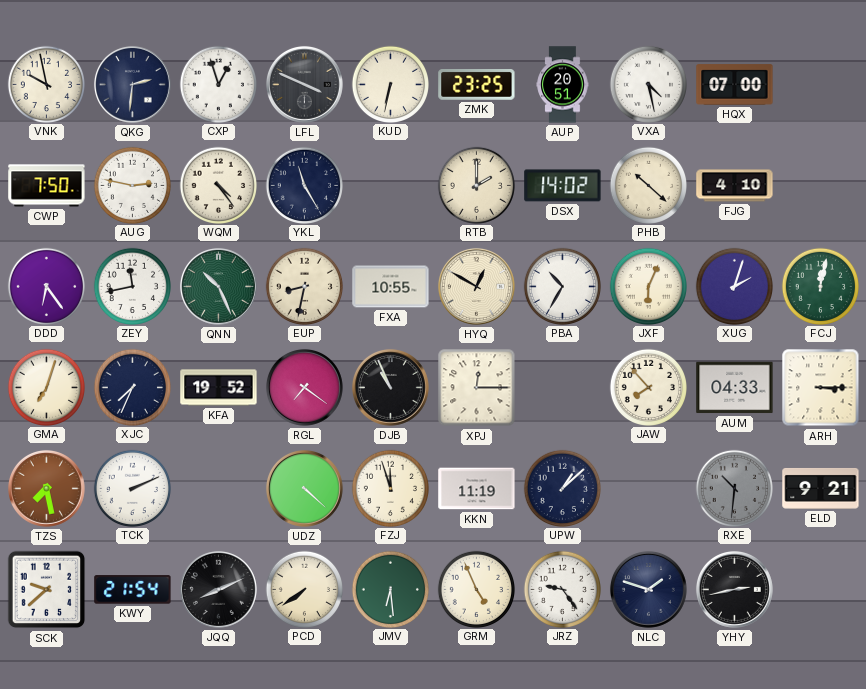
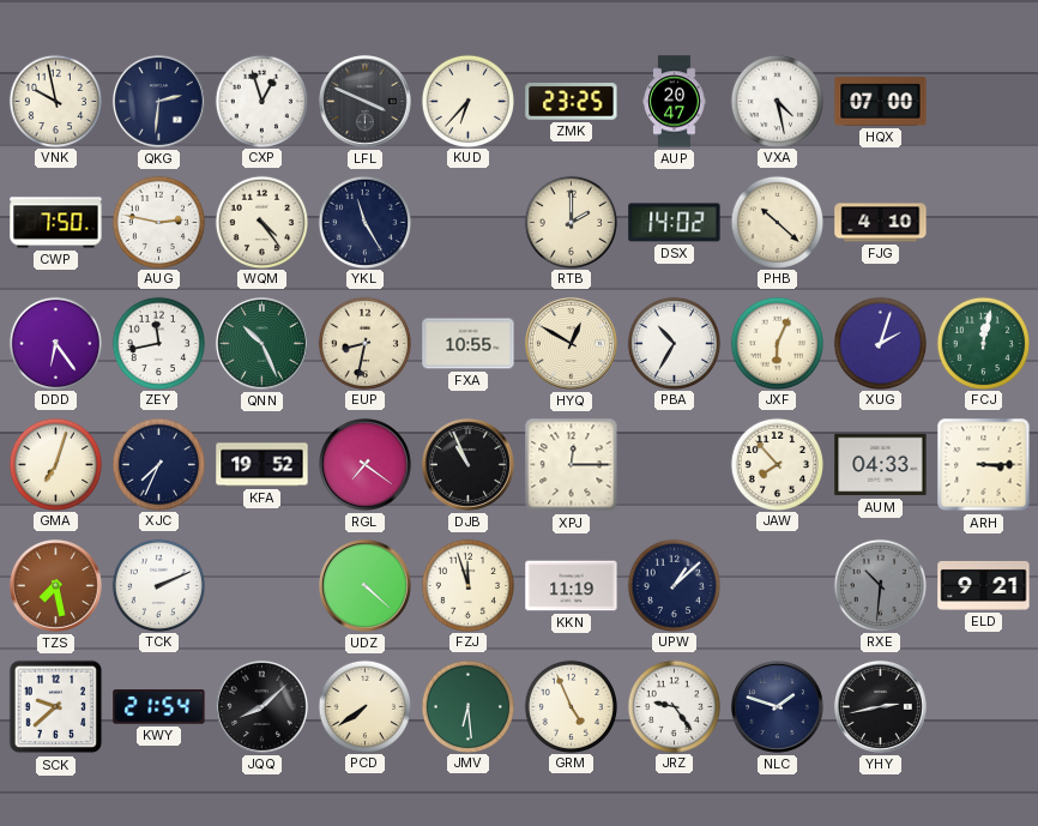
KUD: 6:32 -> 6:37 (467, 101)
AUP: 20:51 -> 20:47 (675, 102)
JQQ: 8:11 -> 8:08 (261, 706)
